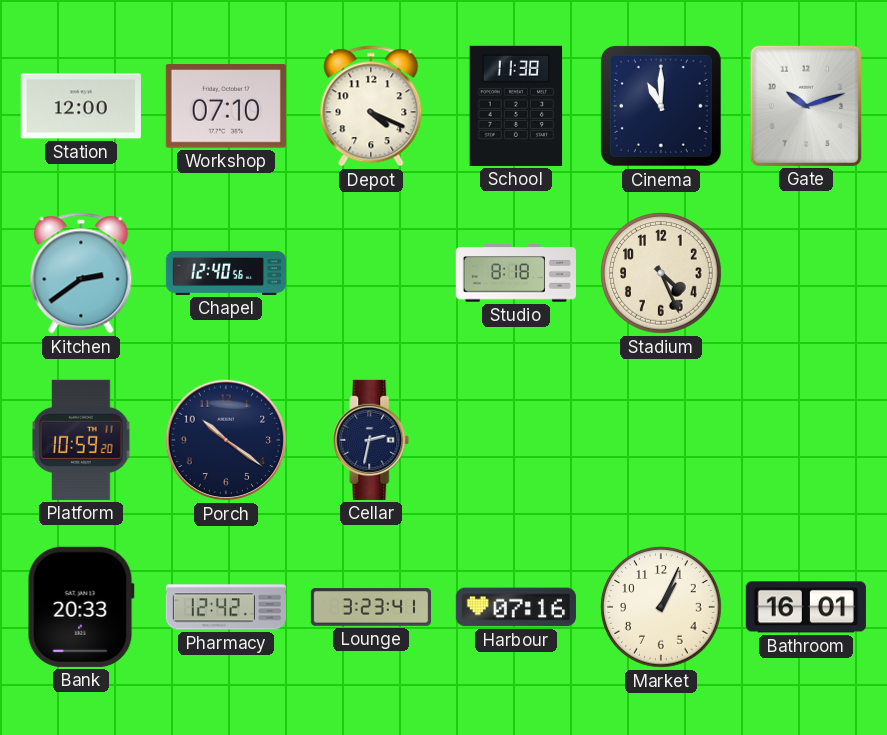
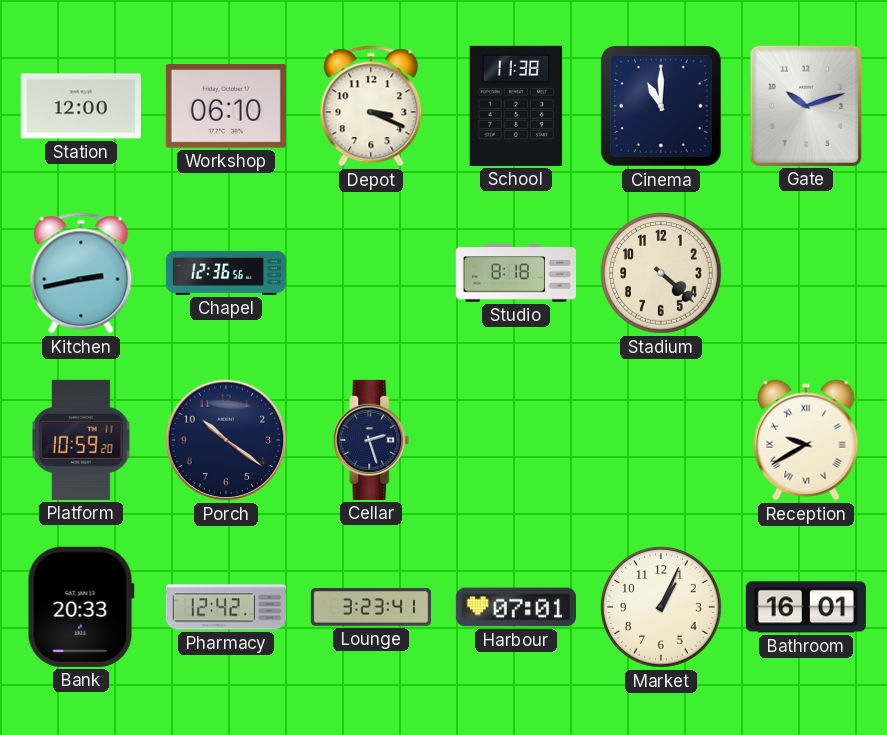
Workshop: 07:10 -> 06:10 (226, 106)
Depot: 4:19 -> 3:19 (371, 106)
Kitchen: 2:39 -> 2:43 (81, 273)
Chapel: 12:40 -> 12:36 (225, 273)
Stadium: 4:26 -> 4:22 (661, 273)
Cellar: 2:32 -> 2:27 (371, 440)
Reception: none -> 9:40 (806, 440)
Harbour: 07:16 -> 07:01 (516, 607)
